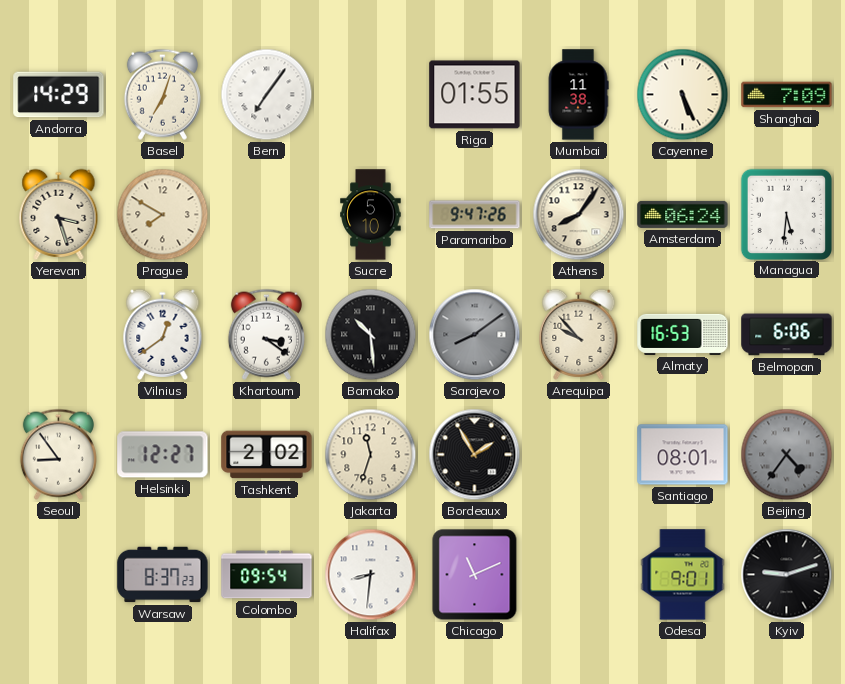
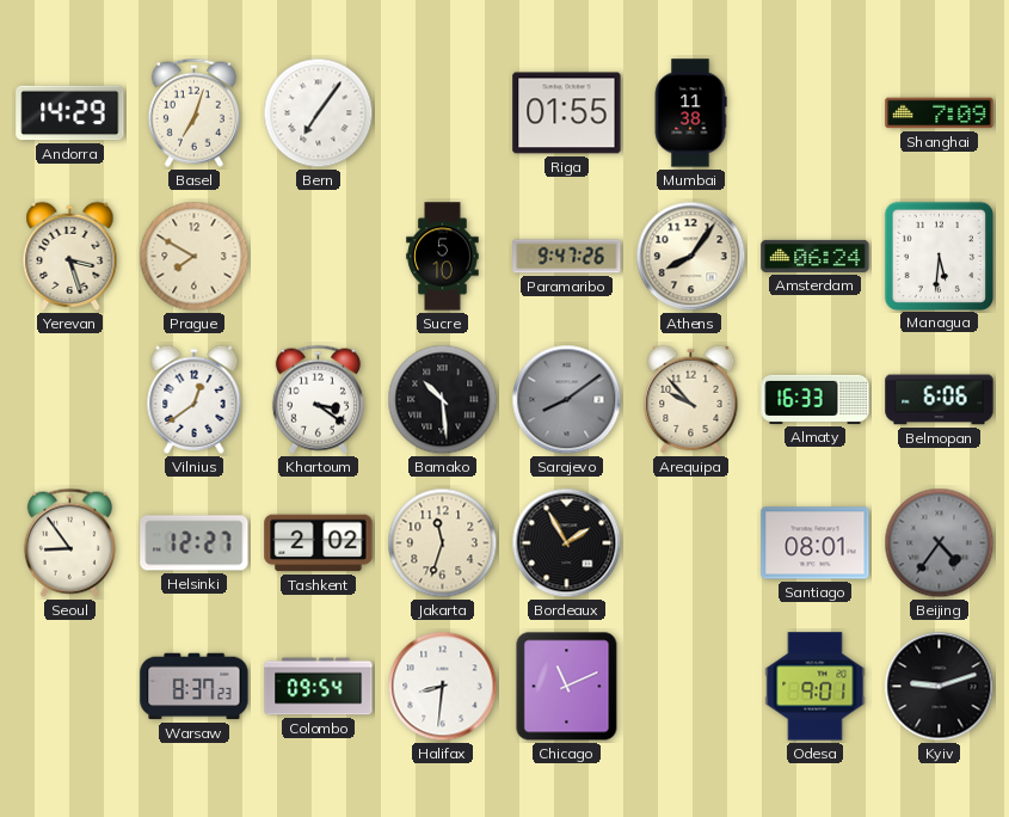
Cayenne: 5:26 -> none (683, 95)
Almaty: 16:53 -> 16:33 (816, 399)
